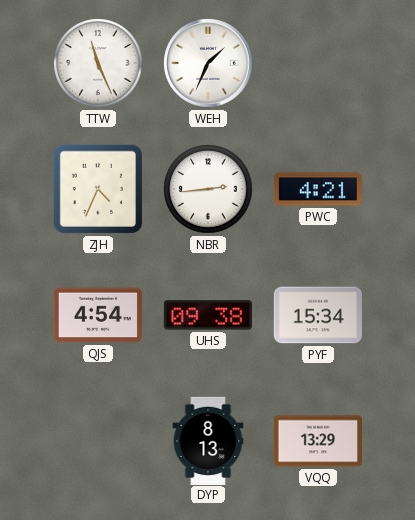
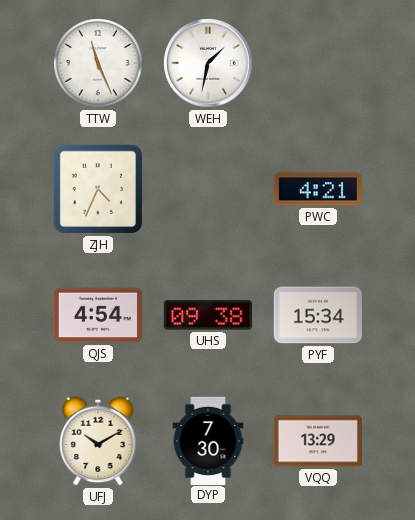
WEH: 1:34 -> 1:32 (208, 63)
NBR: 2:44 -> none (208, 189)
UFJ: none -> 10:10 (98, 441)
DYP: 8:13 -> 7:30 (208, 440)
